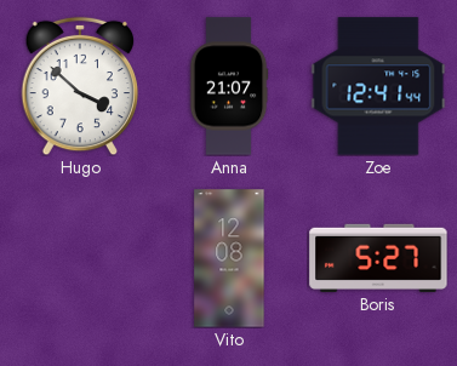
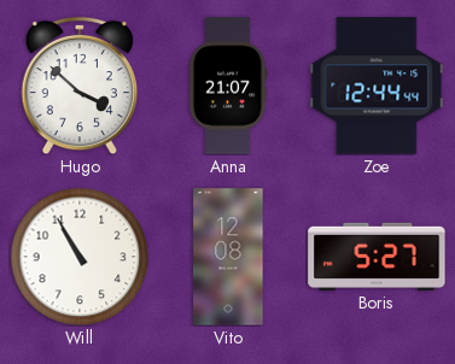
Zoe: 12:41 -> 12:44 (377, 86)
Will: none -> 10:55 (80, 257)
